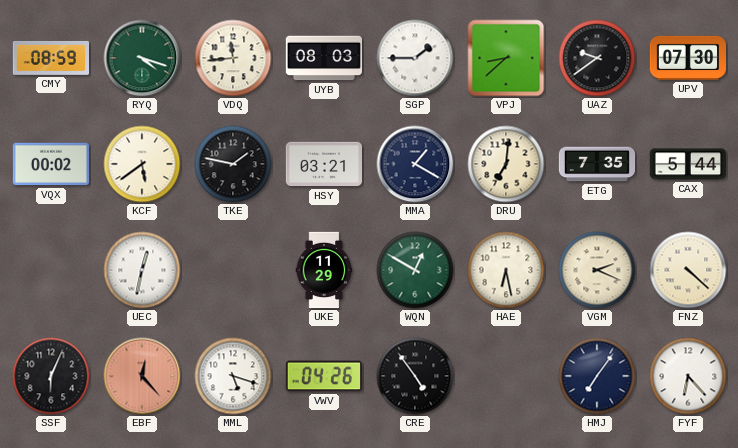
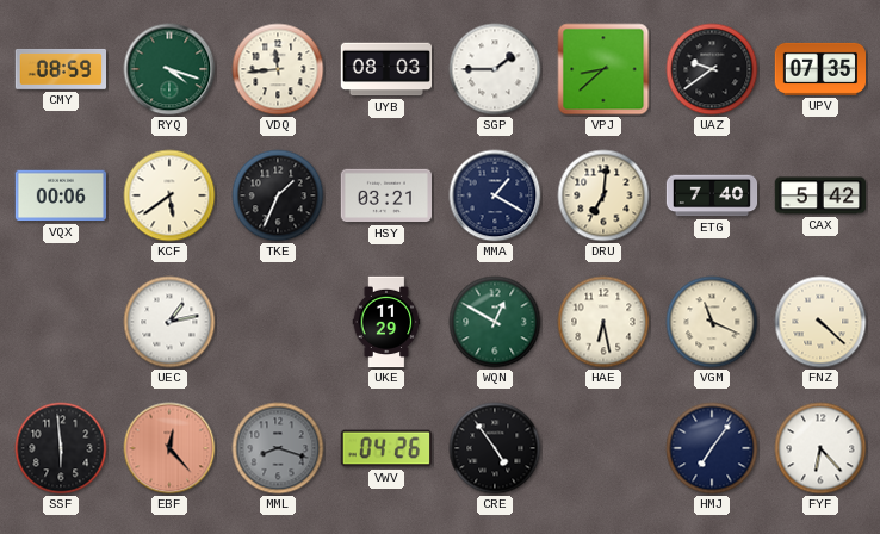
UPV: 07:30 -> 07:35 (819, 69)
VQX: 00:02 -> 00:06 (60, 195)
TKE: 1:47 -> 1:34 (278, 195)
ETG: 7:35 -> 7:40 (712, 195)
CAX: 5:44 -> 5:42 (819, 195)
UEC: 12:32 -> 1:13 (169, 322)
VGM: 2:19 -> 11:19 (712, 322)
SSF: 6:04 -> 5:59 (61, 448)
MML: 5:18 -> 8:18 (278, 448)
MML dial: white -> grey (278, 448)
